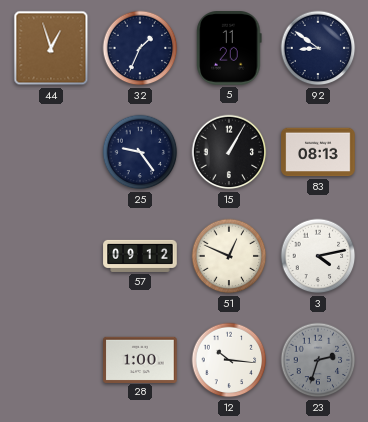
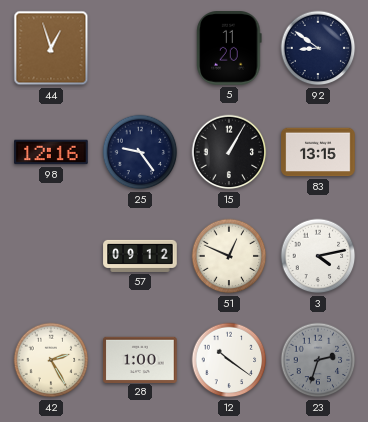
32: 1:34 -> none (140, 48)
98: none -> 12:16 (51, 152)
83: 08:13 -> 13:15 (318, 152)
42: none -> 2:25 (51, 360)
12: 10:16 -> 10:21 (229, 360)
